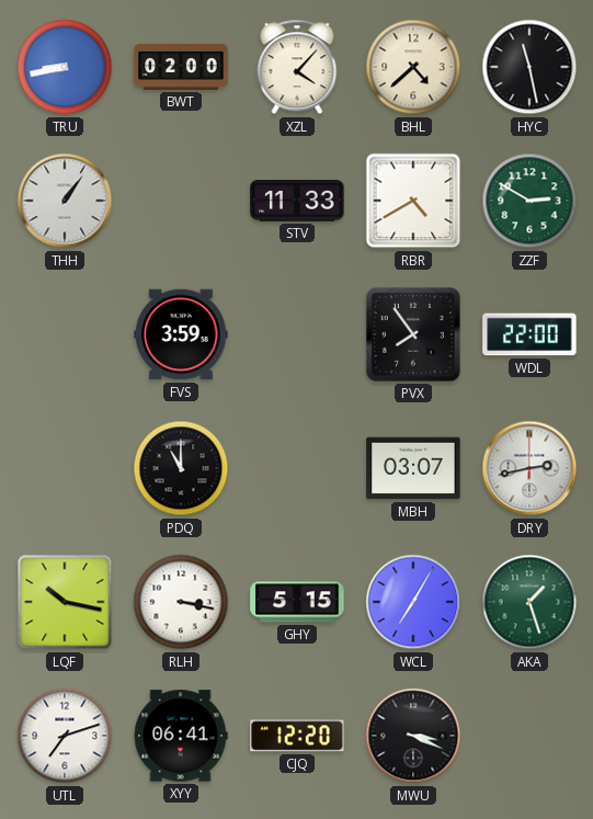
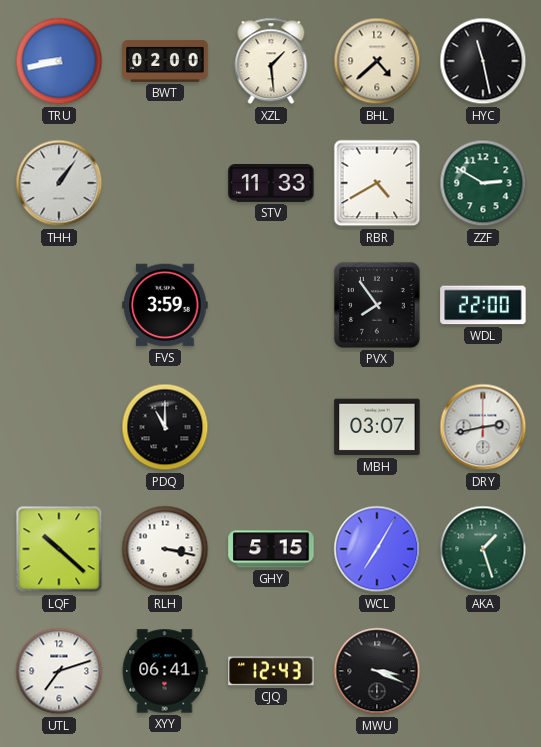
XZL: 4:07 -> 1:29 (271, 61)
LQF: 10:17 -> 10:22 (59, 549)
CJQ: 12:20 -> 12:43 (271, 671)
